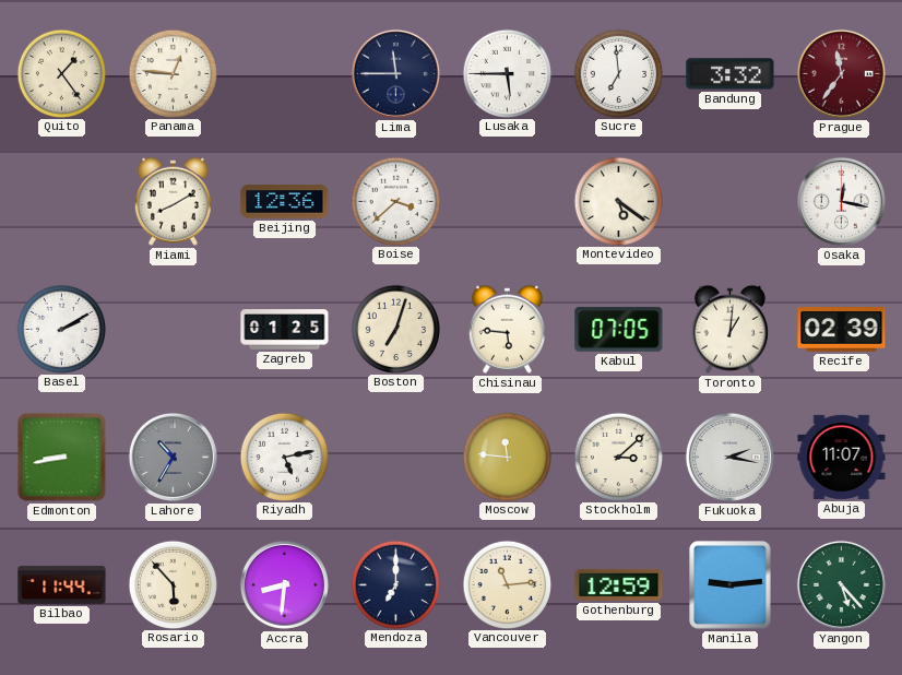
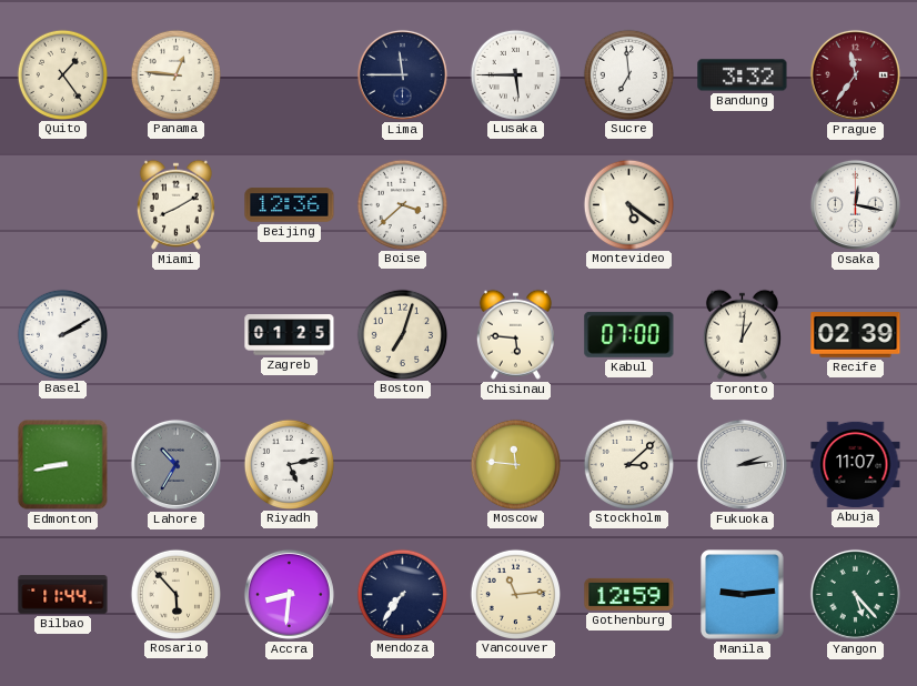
Kabul: 07:05 -> 07:00 (629, 334)
Fukuoka: 2:17 -> 2:14 (742, 464)
Mendoza: 7:00 -> 7:36 (402, 594)
